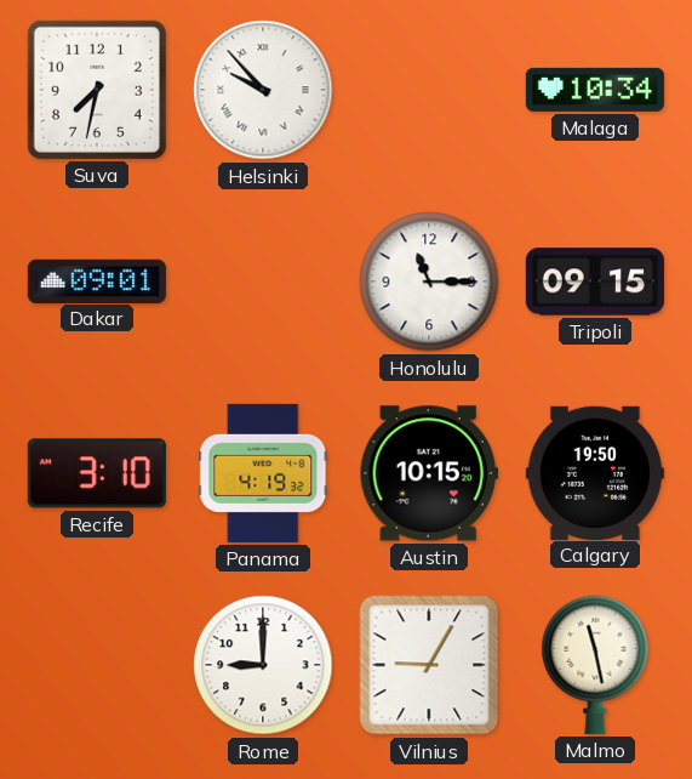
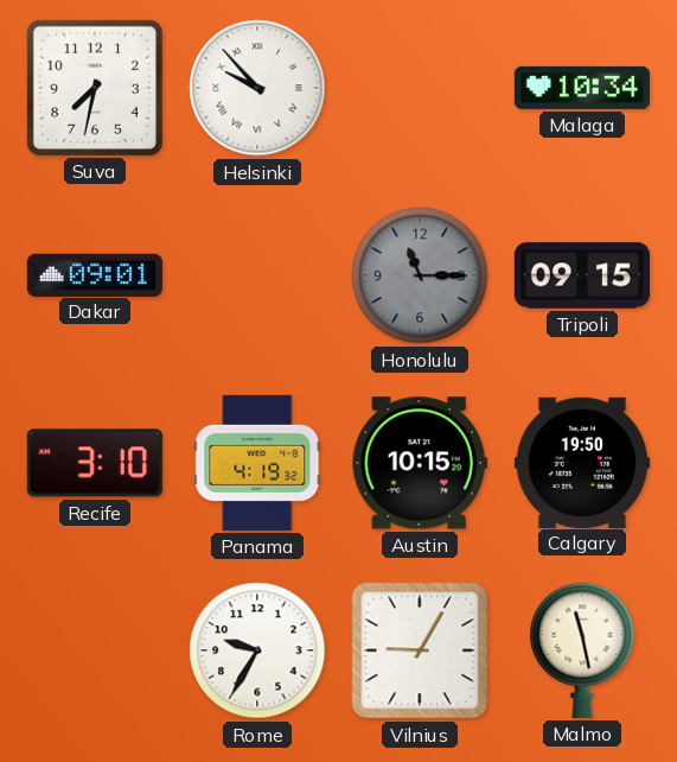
Honolulu dial: white -> grey (420, 275)
Rome: 9:00 -> 9:35 (257, 650)
